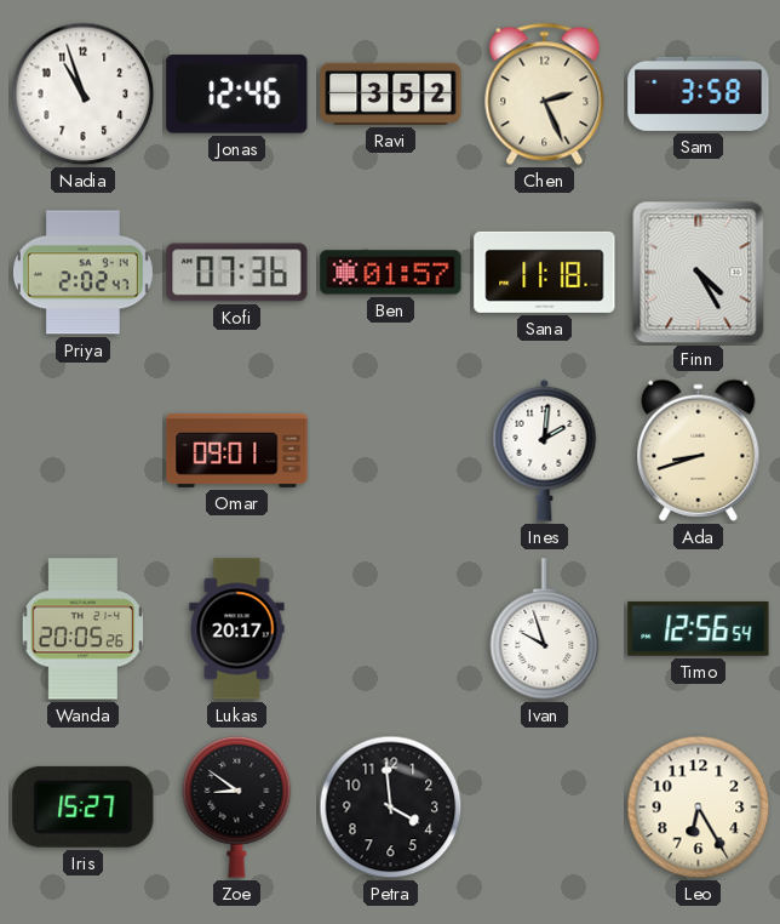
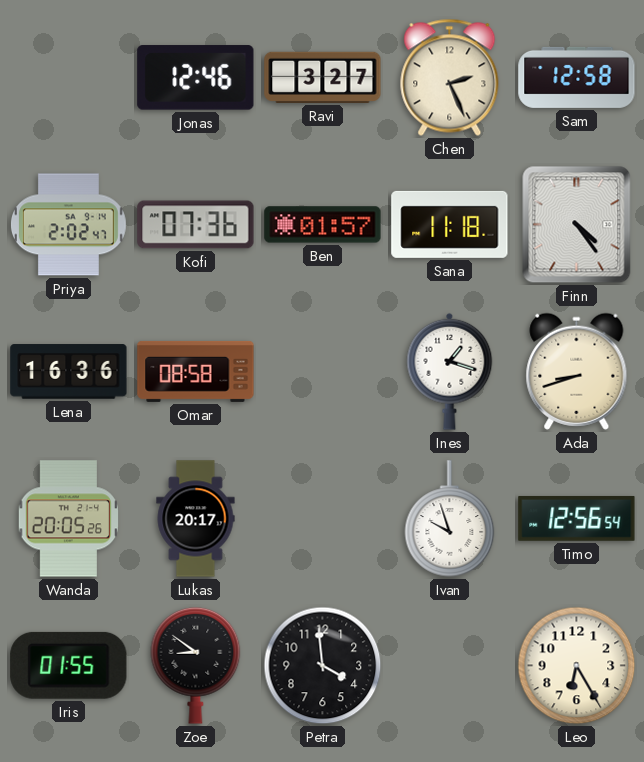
Nadia: 10:57 -> none (84, 95)
Ravi: 3:52 -> 3:27 (323, 77)
Sam: 3:58 -> 12:58 (577, 77)
Finn: 4:25 -> 4:24 (577, 225)
Lena: none -> 16:36 (69, 372)
Omar: 09:01 -> 08:58 (196, 371)
Ines: 2:01 -> 1:18 (450, 371)
Iris: 15:27 -> 01:55 (69, 665)
